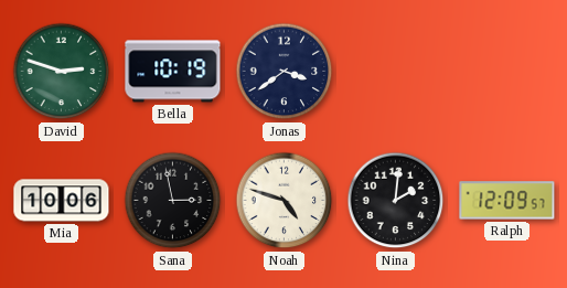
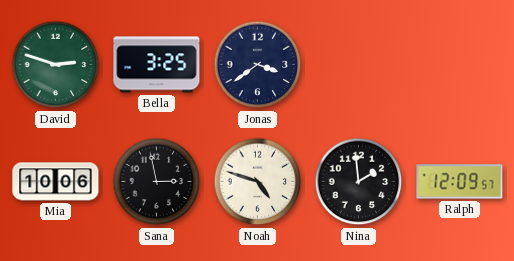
Bella: 10:19 -> 3:25 (157, 65)
Nina: 2:01 -> 1:59 (359, 182)
